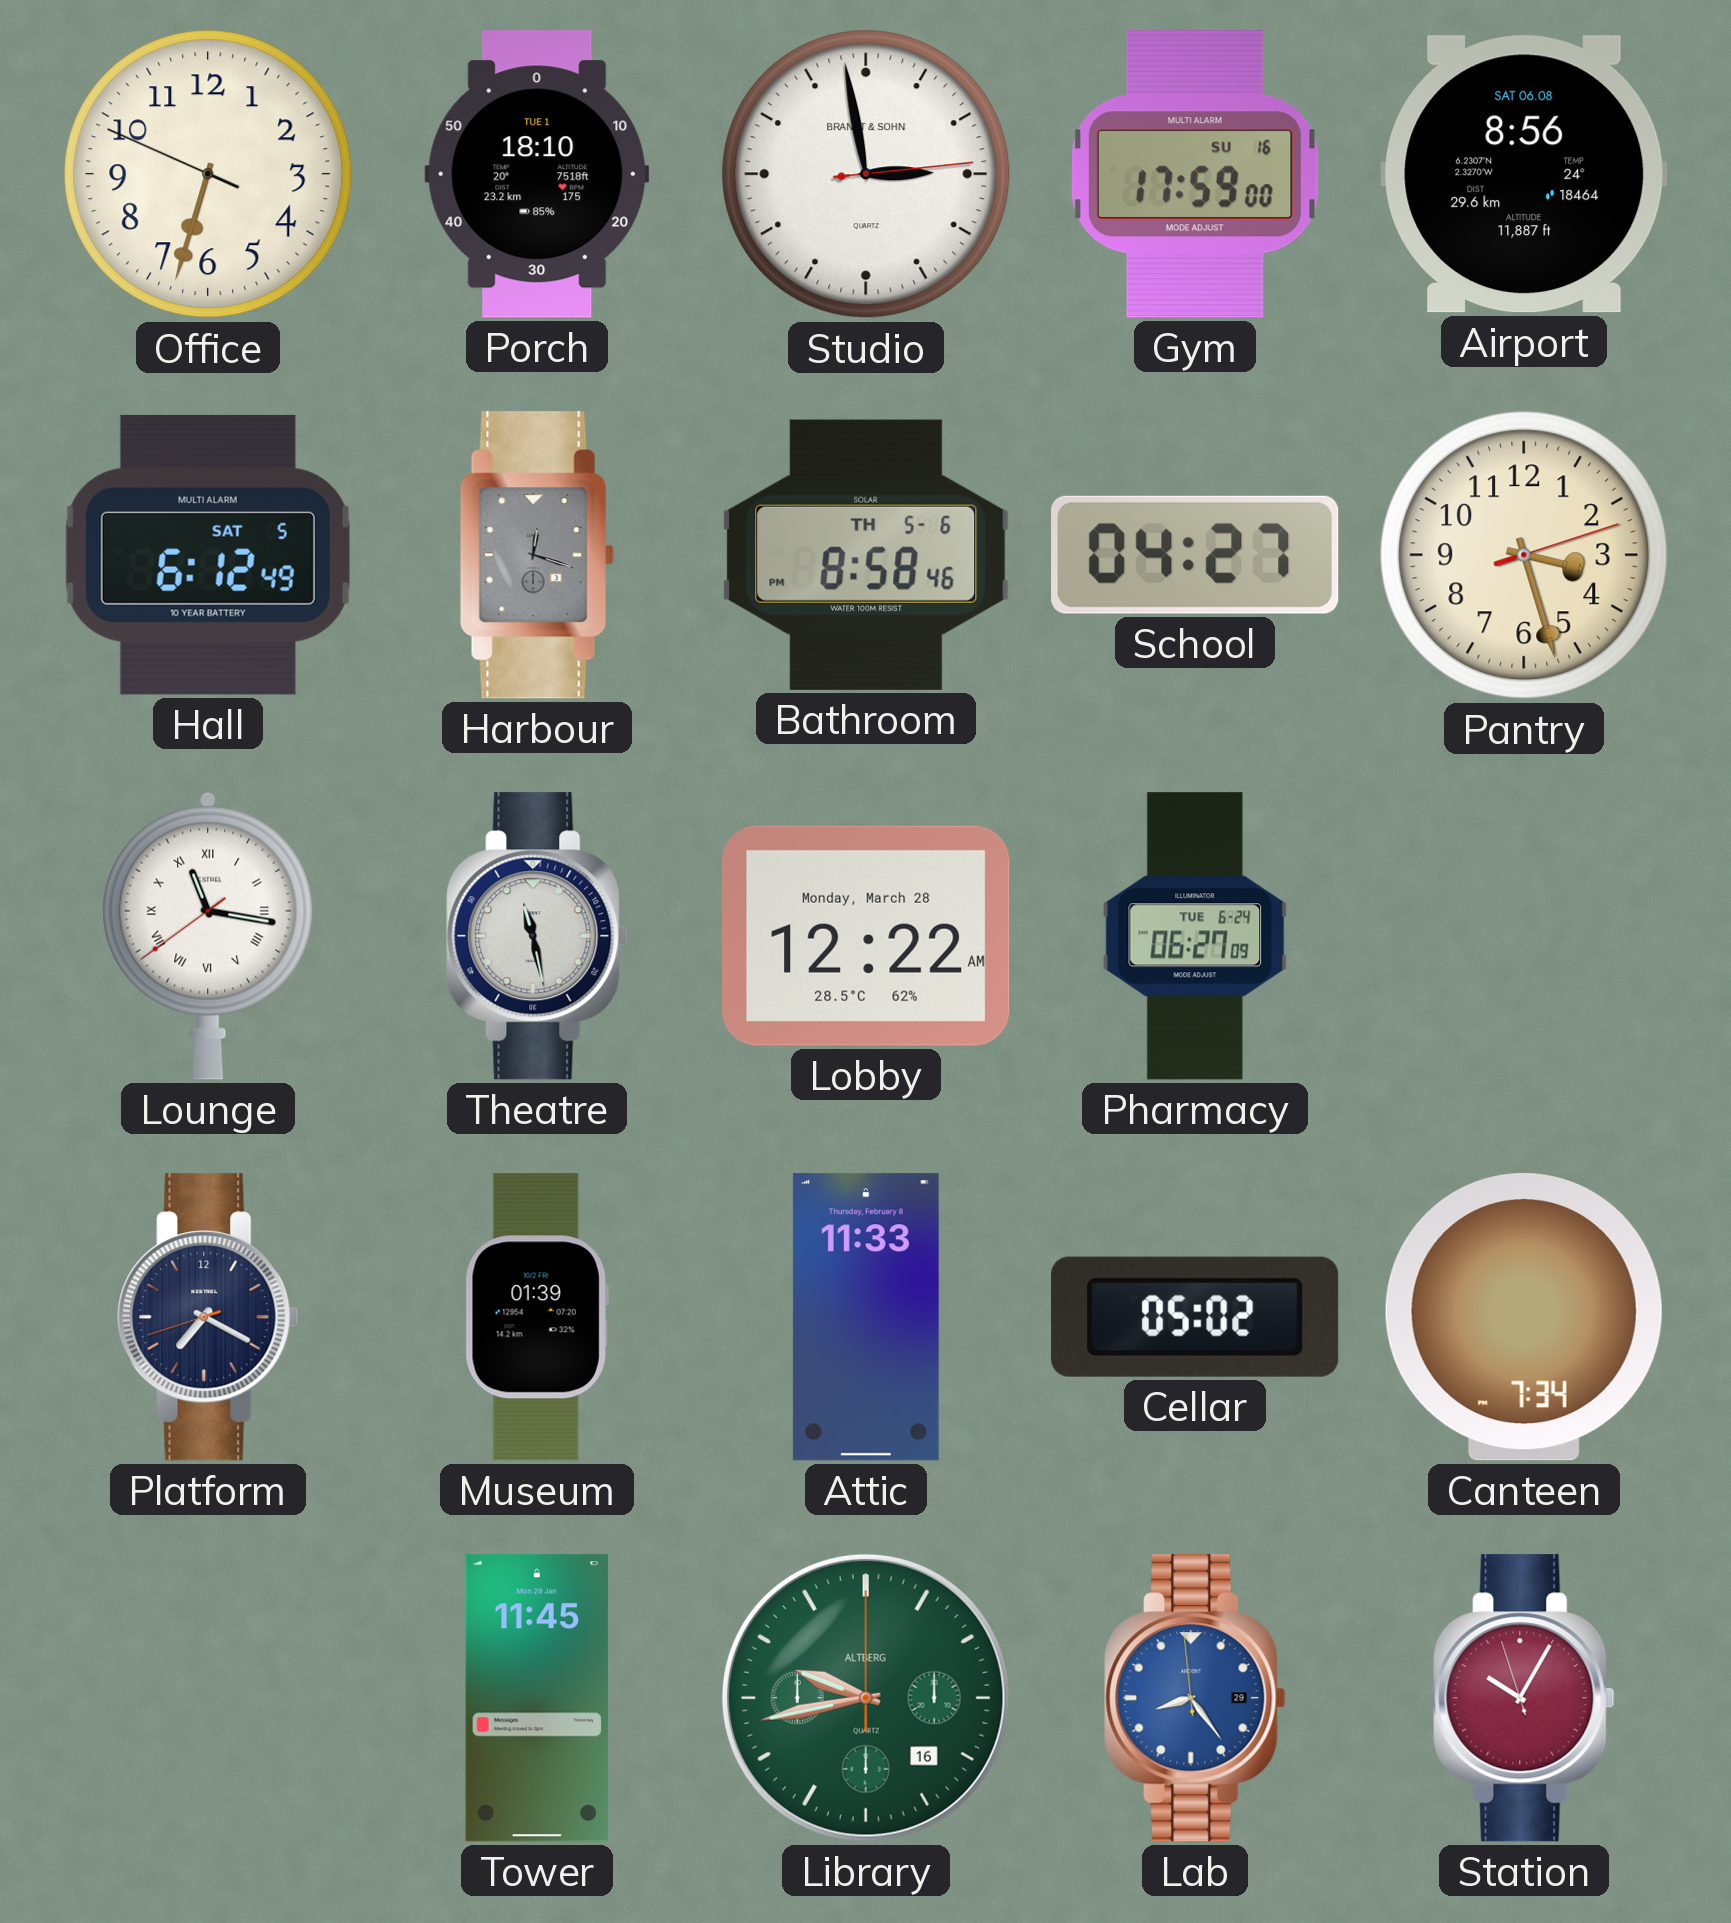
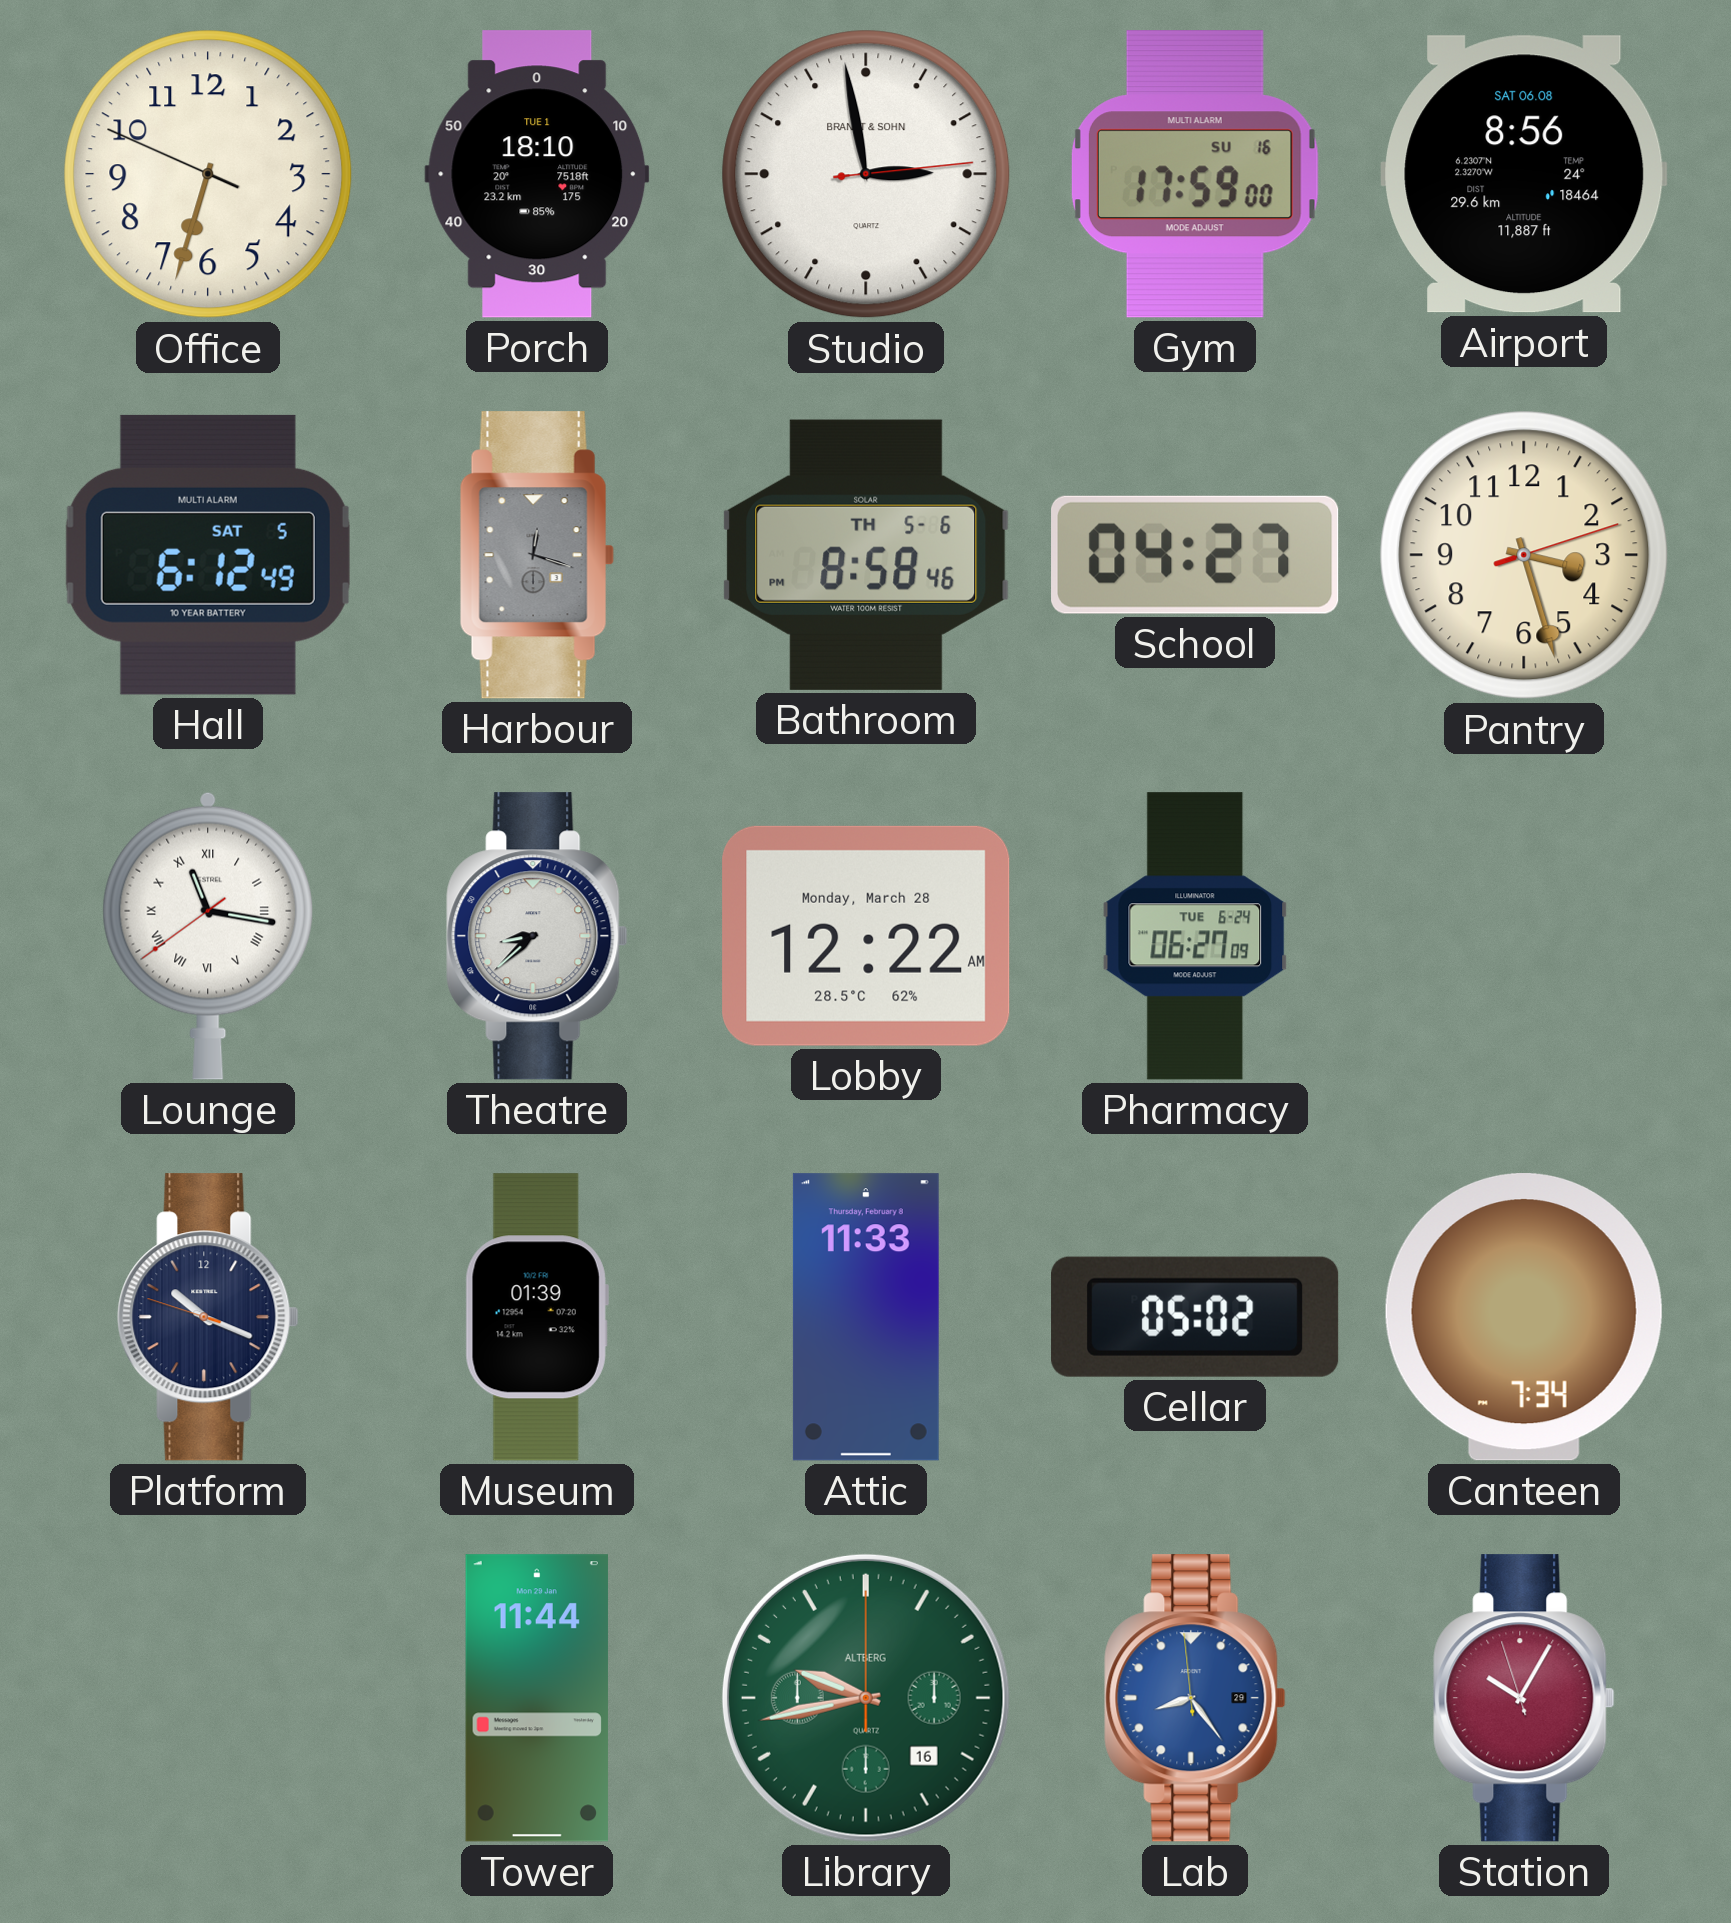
Theatre: 11:28 -> 8:38 (537, 936)
Platform: 7:19 -> 10:18 (208, 1317)
Tower: 11:45 -> 11:44 (537, 1698)
